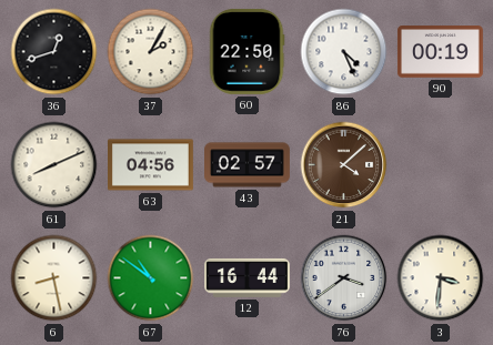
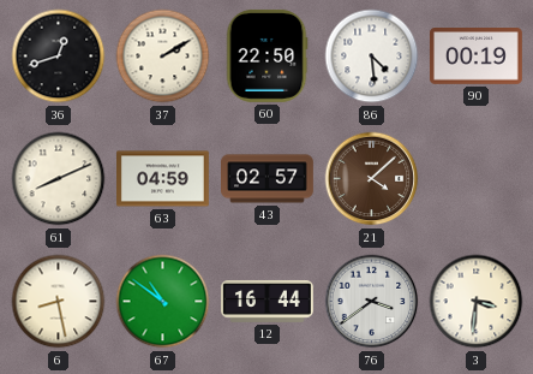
37: 2:05 -> 2:10 (163, 57)
86: 4:26 -> 4:29 (372, 57)
63: 04:56 -> 04:59 (163, 179)
